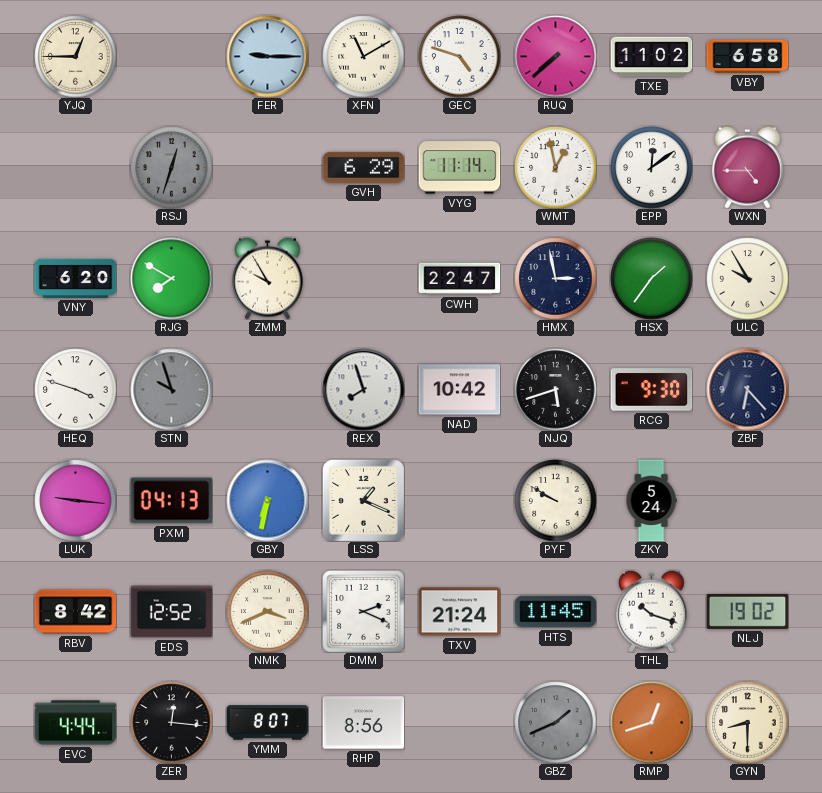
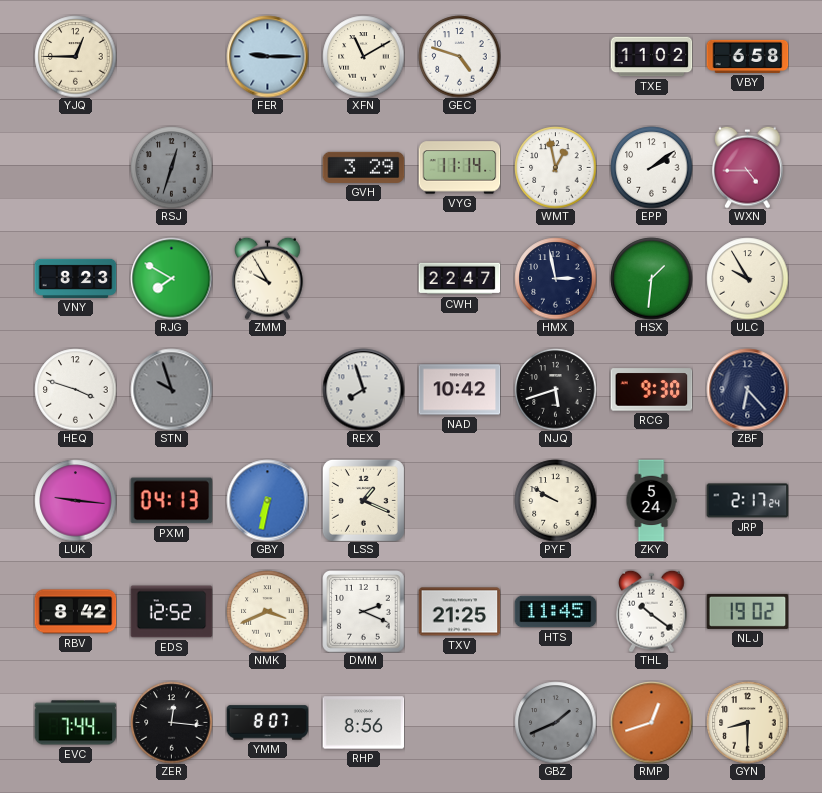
RUQ: 7:38 -> none (555, 56)
GVH: 6:29 -> 3:29 (363, 167)
EPP: 12:09 -> 2:09 (651, 167)
VNY: 6:20 -> 8:23 (75, 278)
HSX: 1:36 -> 1:31 (651, 278)
JRP: none -> 2:17 (747, 501)
TXV: 21:24 -> 21:25 (459, 612)
THL: 10:18 -> 10:21 (652, 611)
EVC: 4:44 -> 7:44 (75, 723)
